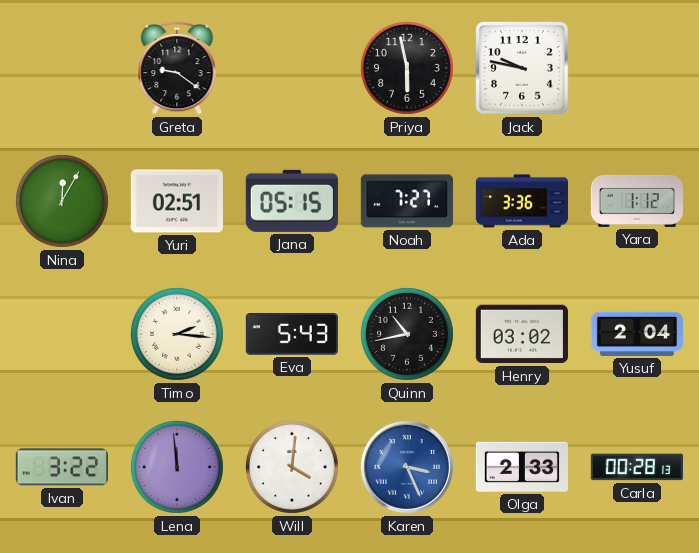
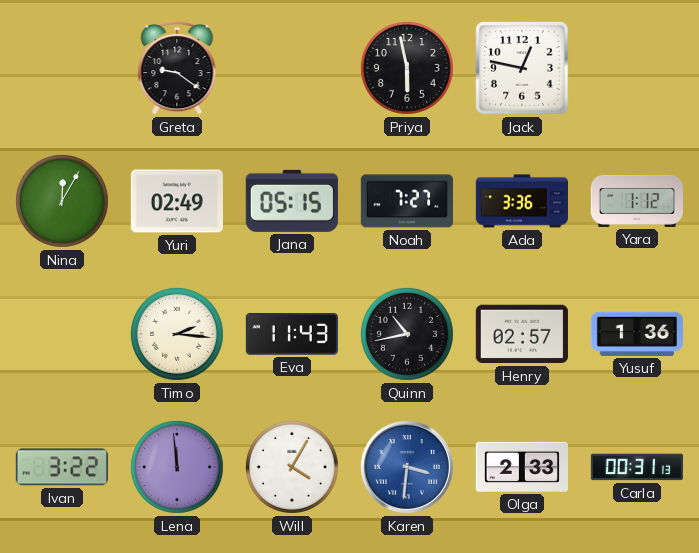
Jack: 9:47 -> 12:47 (522, 68)
Yuri: 02:51 -> 02:49 (177, 201)
Eva: 5:43 -> 11:43 (292, 335)
Henry: 03:02 -> 02:57 (522, 334)
Yusuf: 2:04 -> 1:36 (637, 334)
Will: 4:01 -> 4:05 (292, 467)
Karen: 3:26 -> 3:31 (407, 467)
Carla: 00:28 -> 00:31 (637, 467)
